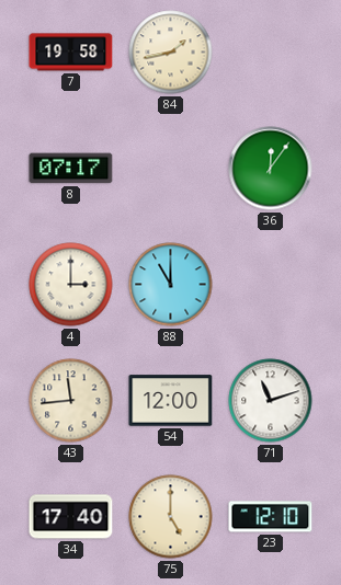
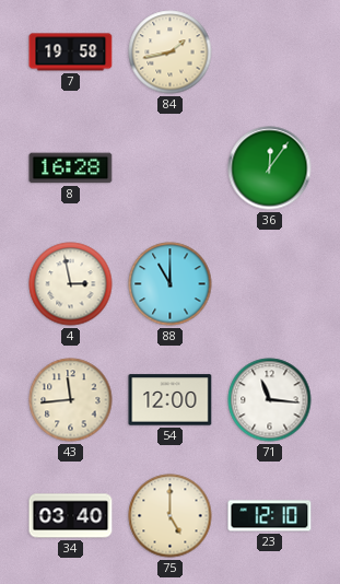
8: 07:17 -> 16:28 (71, 168)
4: 3:00 -> 2:58 (71, 284)
71: 11:12 -> 11:16 (270, 400)
34: 17:40 -> 03:40 (71, 516)
